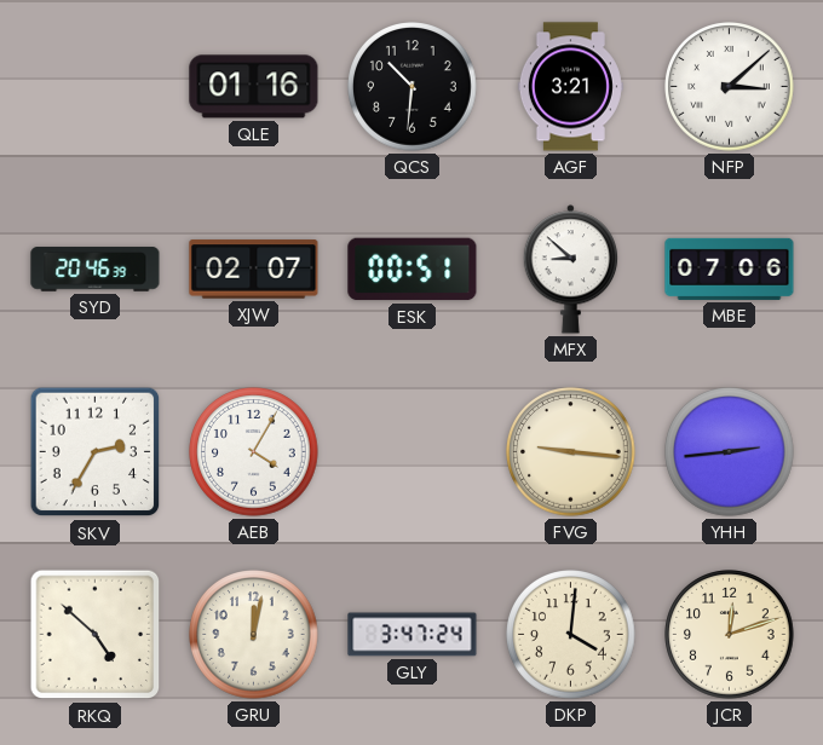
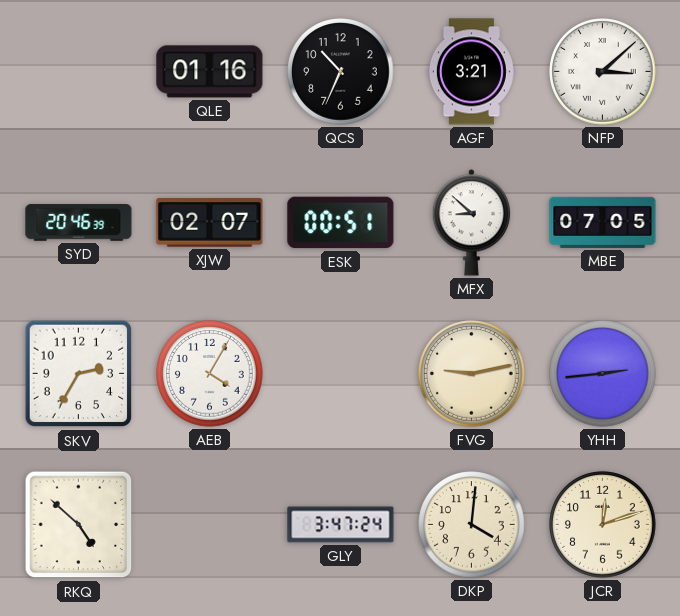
QCS: 10:31 -> 10:34 (341, 72)
MBE: 07:06 -> 07:05 (603, 222)
FVG: 9:16 -> 9:13 (472, 374)
GRU: 12:02 -> none (254, 635)
